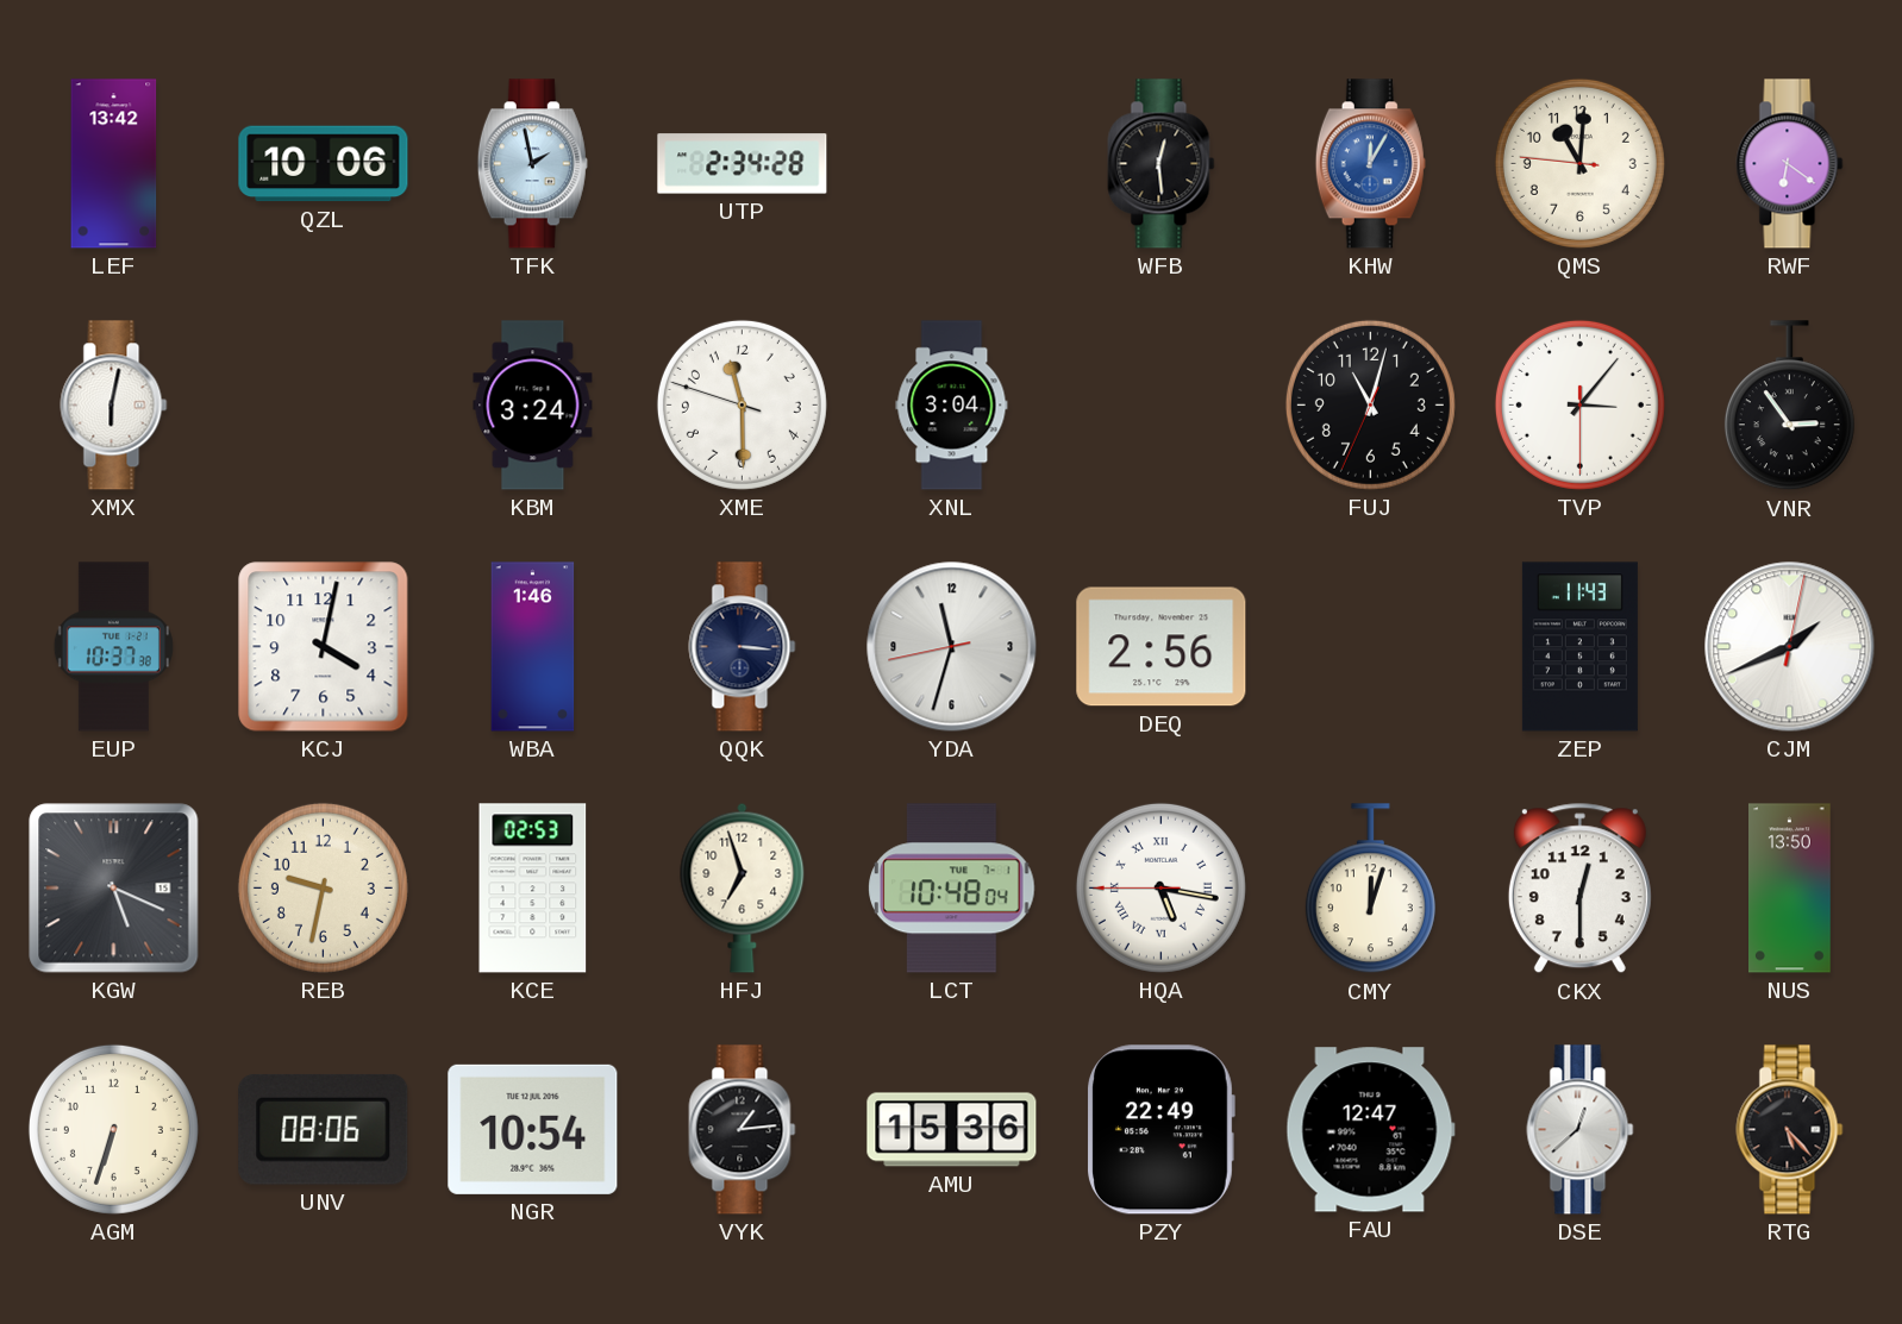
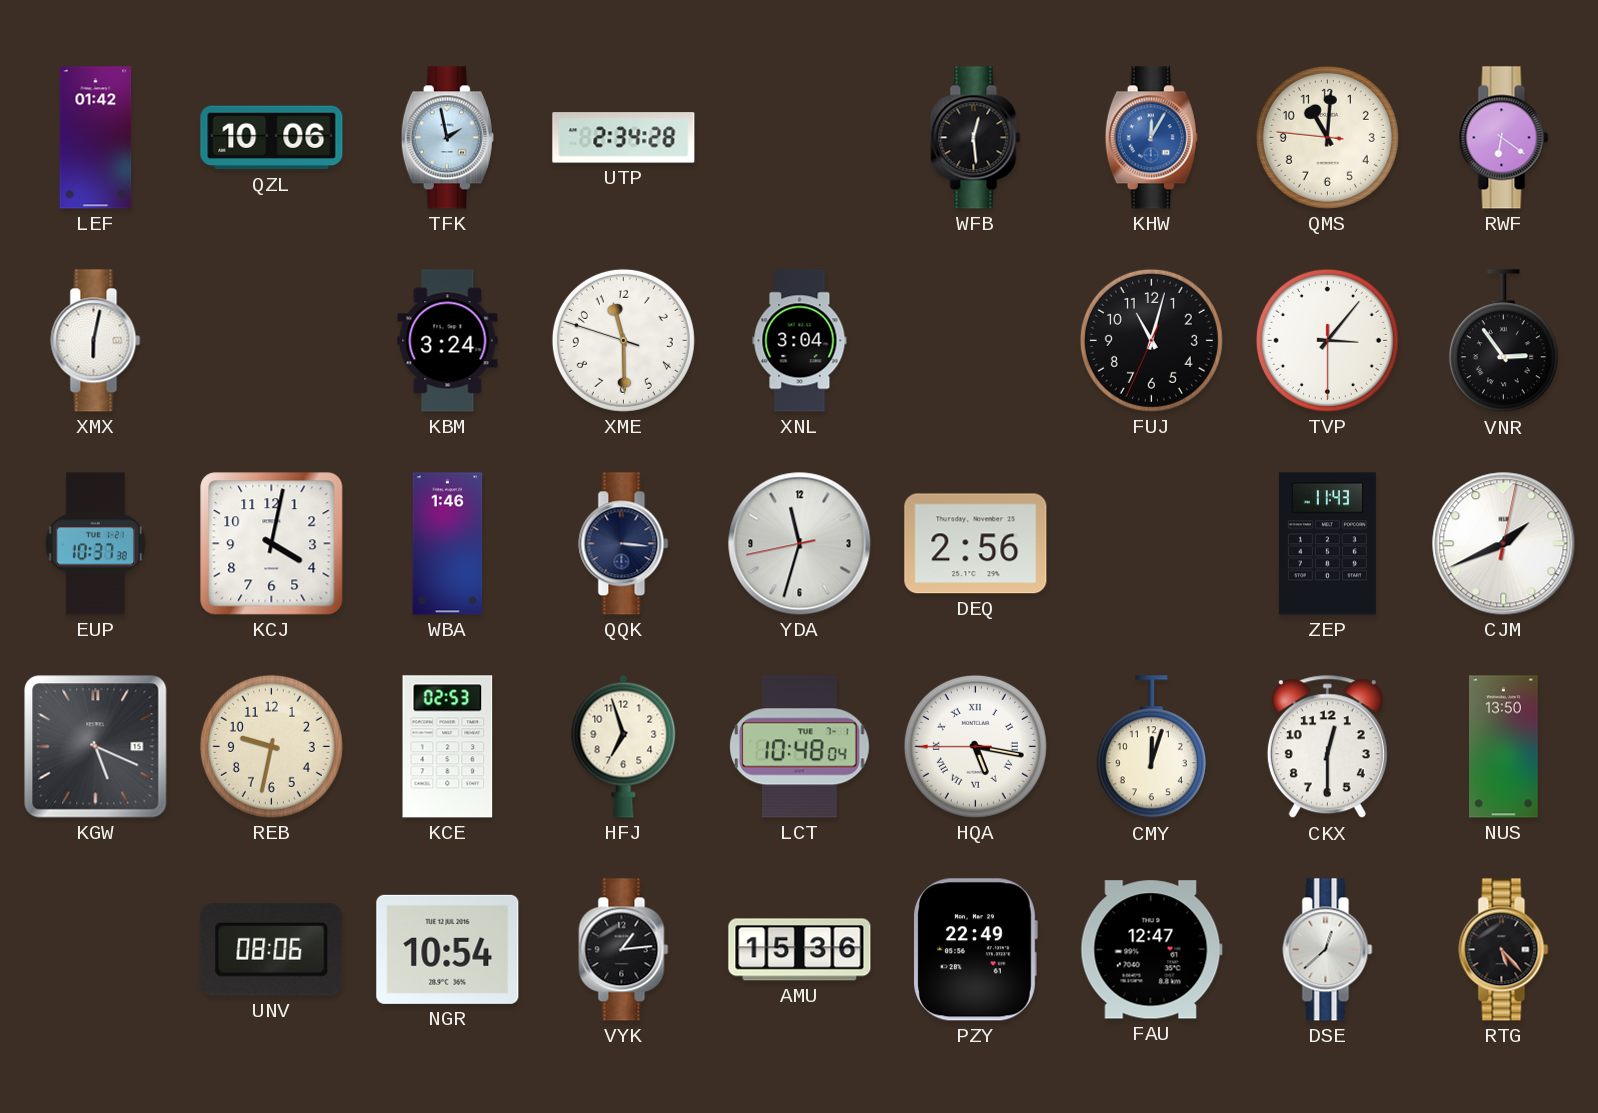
LEF: 13:42 -> 01:42 (96, 138)
AGM: 6:33 -> none (113, 1129)
